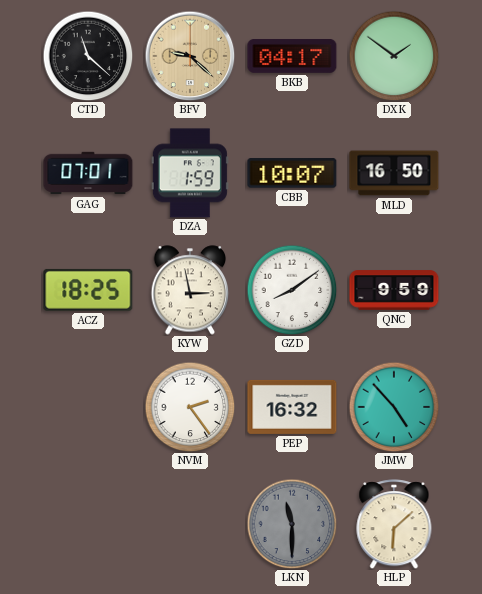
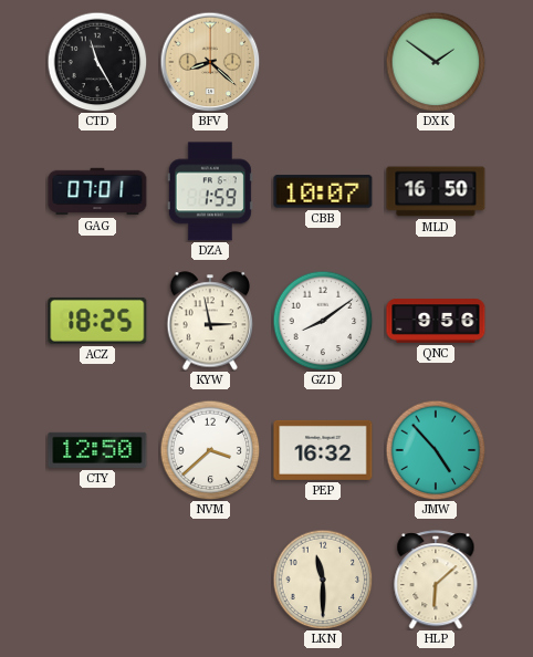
CTD: 11:22 -> 11:25 (97, 62)
BFV: 9:22 -> 8:22 (210, 62)
BKB: 04:17 -> none (292, 57)
QNC: 9:59 -> 9:56 (436, 321)
CTY: none -> 12:50 (97, 450)
NVM: 2:24 -> 3:38 (210, 450)
LKN dial: grey -> cream (323, 580)
